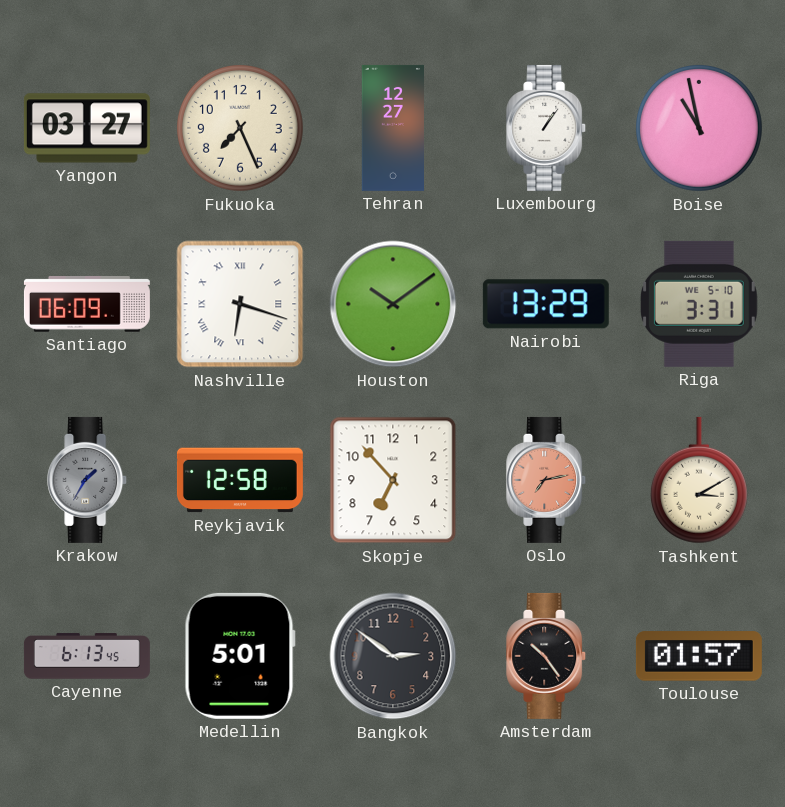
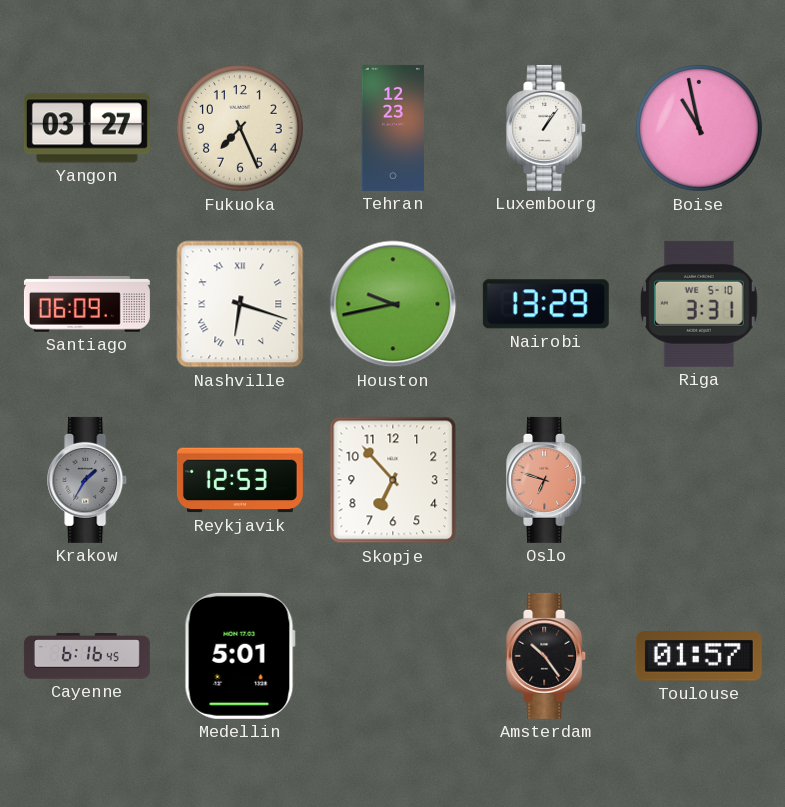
Tehran: 12:27 -> 12:23 (392, 128)
Houston: 10:09 -> 9:43 (393, 304)
Reykjavik: 12:58 -> 12:53 (240, 480)
Oslo: 7:13 -> 6:48 (547, 480)
Tashkent: 3:10 -> none (699, 480)
Cayenne: 6:13 -> 6:16 (87, 656)
Bangkok: 2:51 -> none (393, 656)
